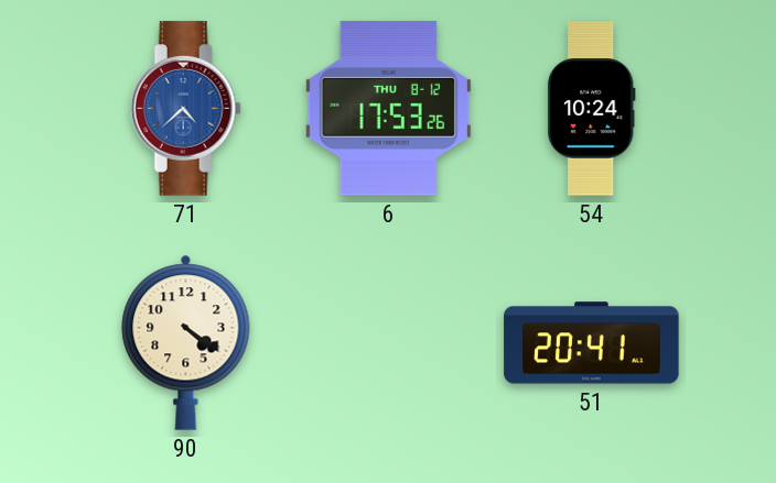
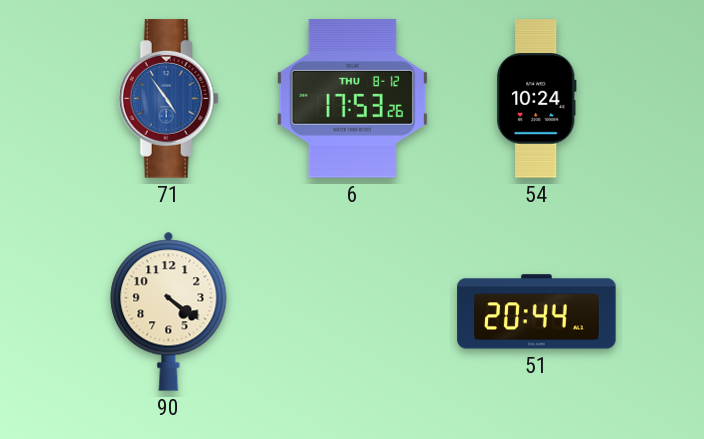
71: 4:38 -> 4:54 (168, 99)
51: 20:41 -> 20:44 (537, 312)
